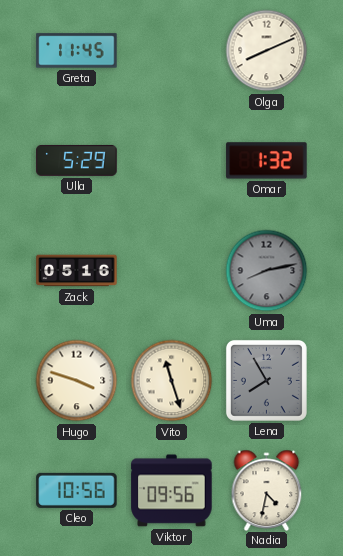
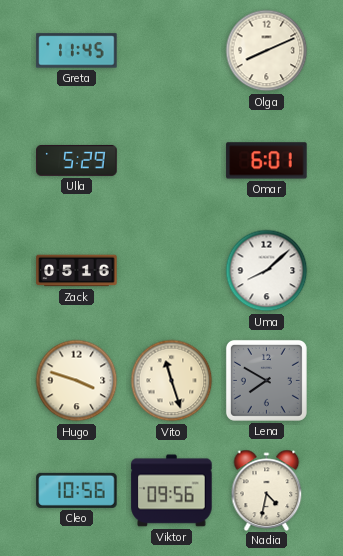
Omar: 1:32 -> 6:01 (267, 161)
Uma: 8:13 -> 8:08 (267, 271)
Uma dial: grey -> white (267, 271)
Lena: 7:55 -> 7:50 (266, 380)
